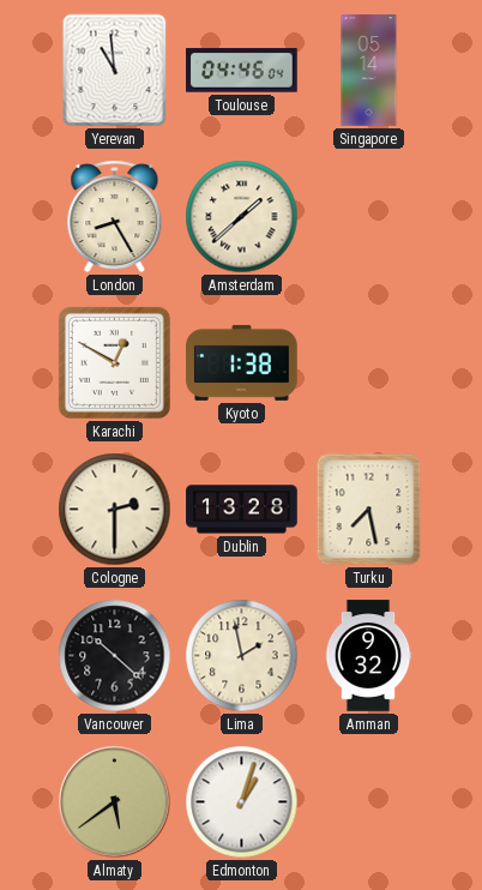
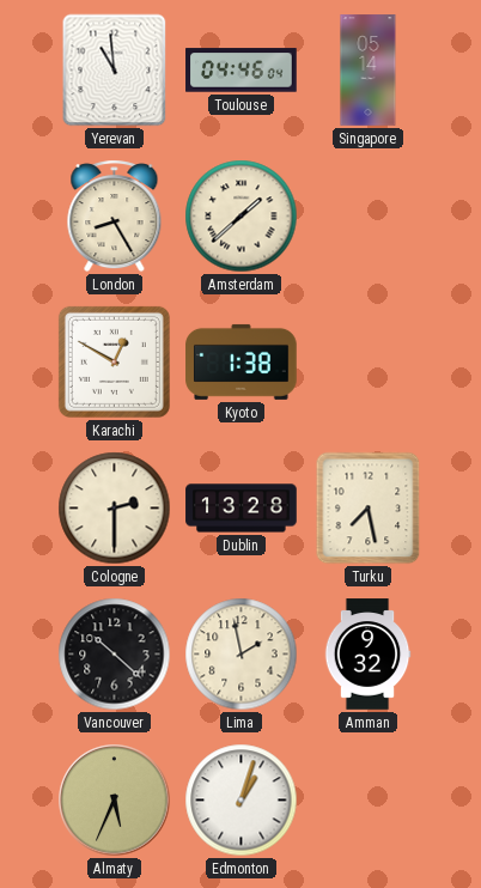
Almaty: 5:39 -> 5:34 (115, 801)
